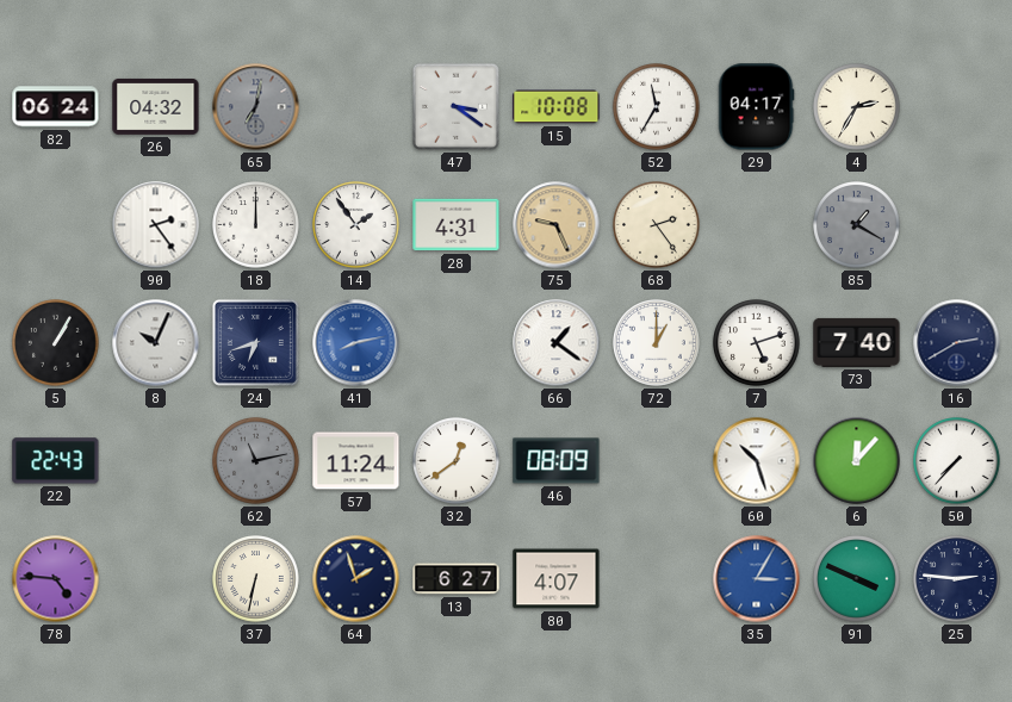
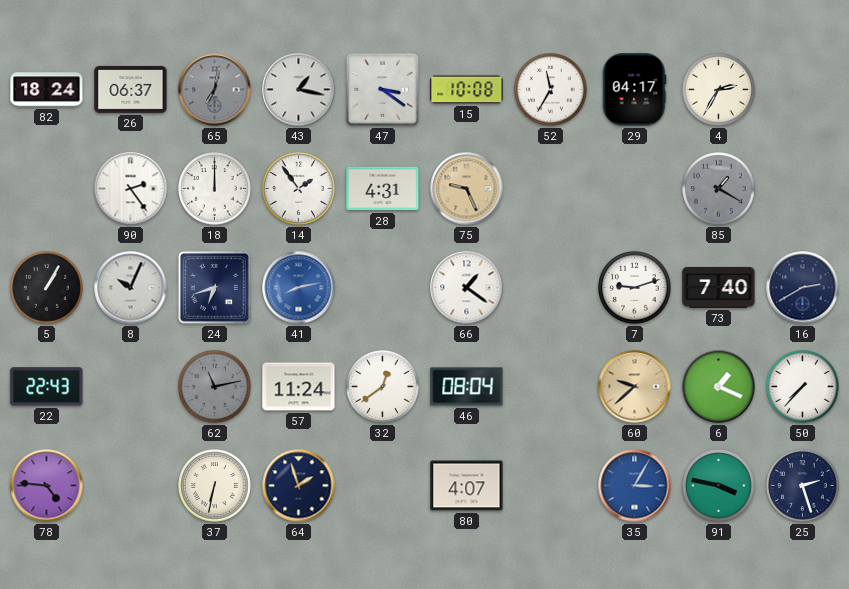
82: 06:24 -> 18:24 (47, 90)
26: 04:32 -> 06:37 (131, 89)
43: none -> 1:17 (299, 90)
68: 2:24 -> none (657, 225)
72: 1:00 -> none (657, 343)
7: 5:12 -> 9:12 (635, 288)
46: 08:09 -> 08:04 (467, 387)
60: 10:27 -> 9:38 (635, 387)
60 dial: white -> champagne (635, 387)
6: 12:07 -> 1:19 (719, 387)
13: 6:27 -> none (457, 579)
91: 3:49 -> 3:47 (719, 486)
25: 2:46 -> 2:27 (803, 486)
